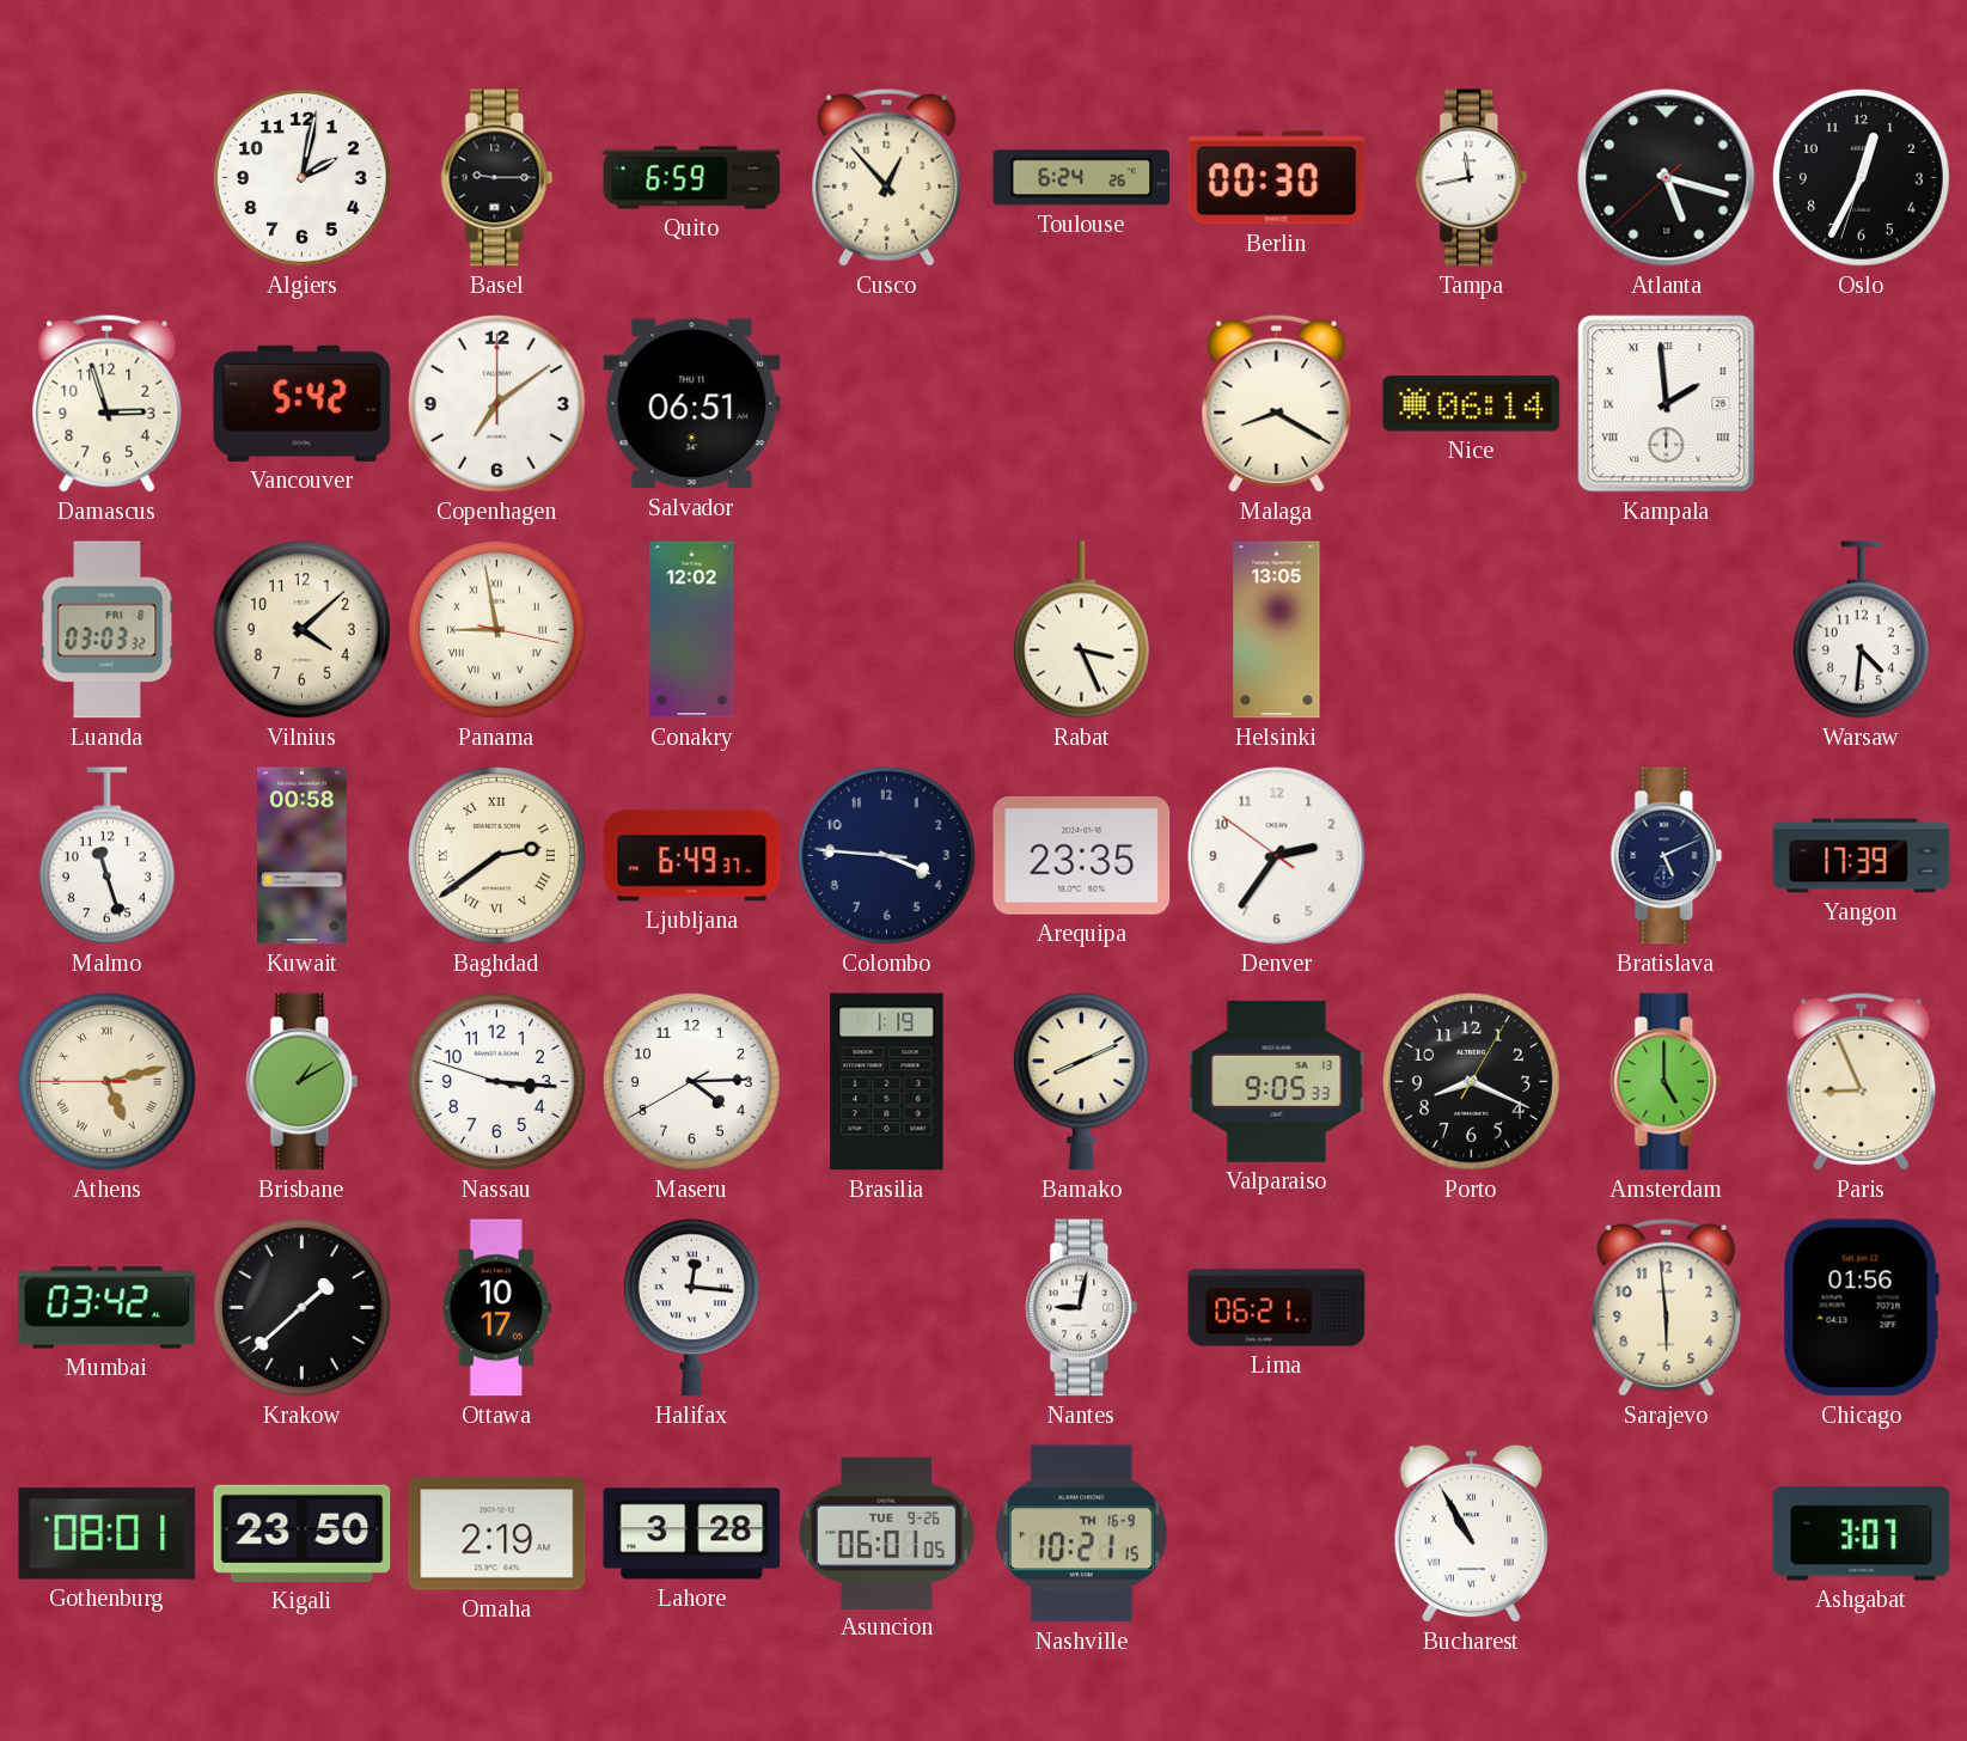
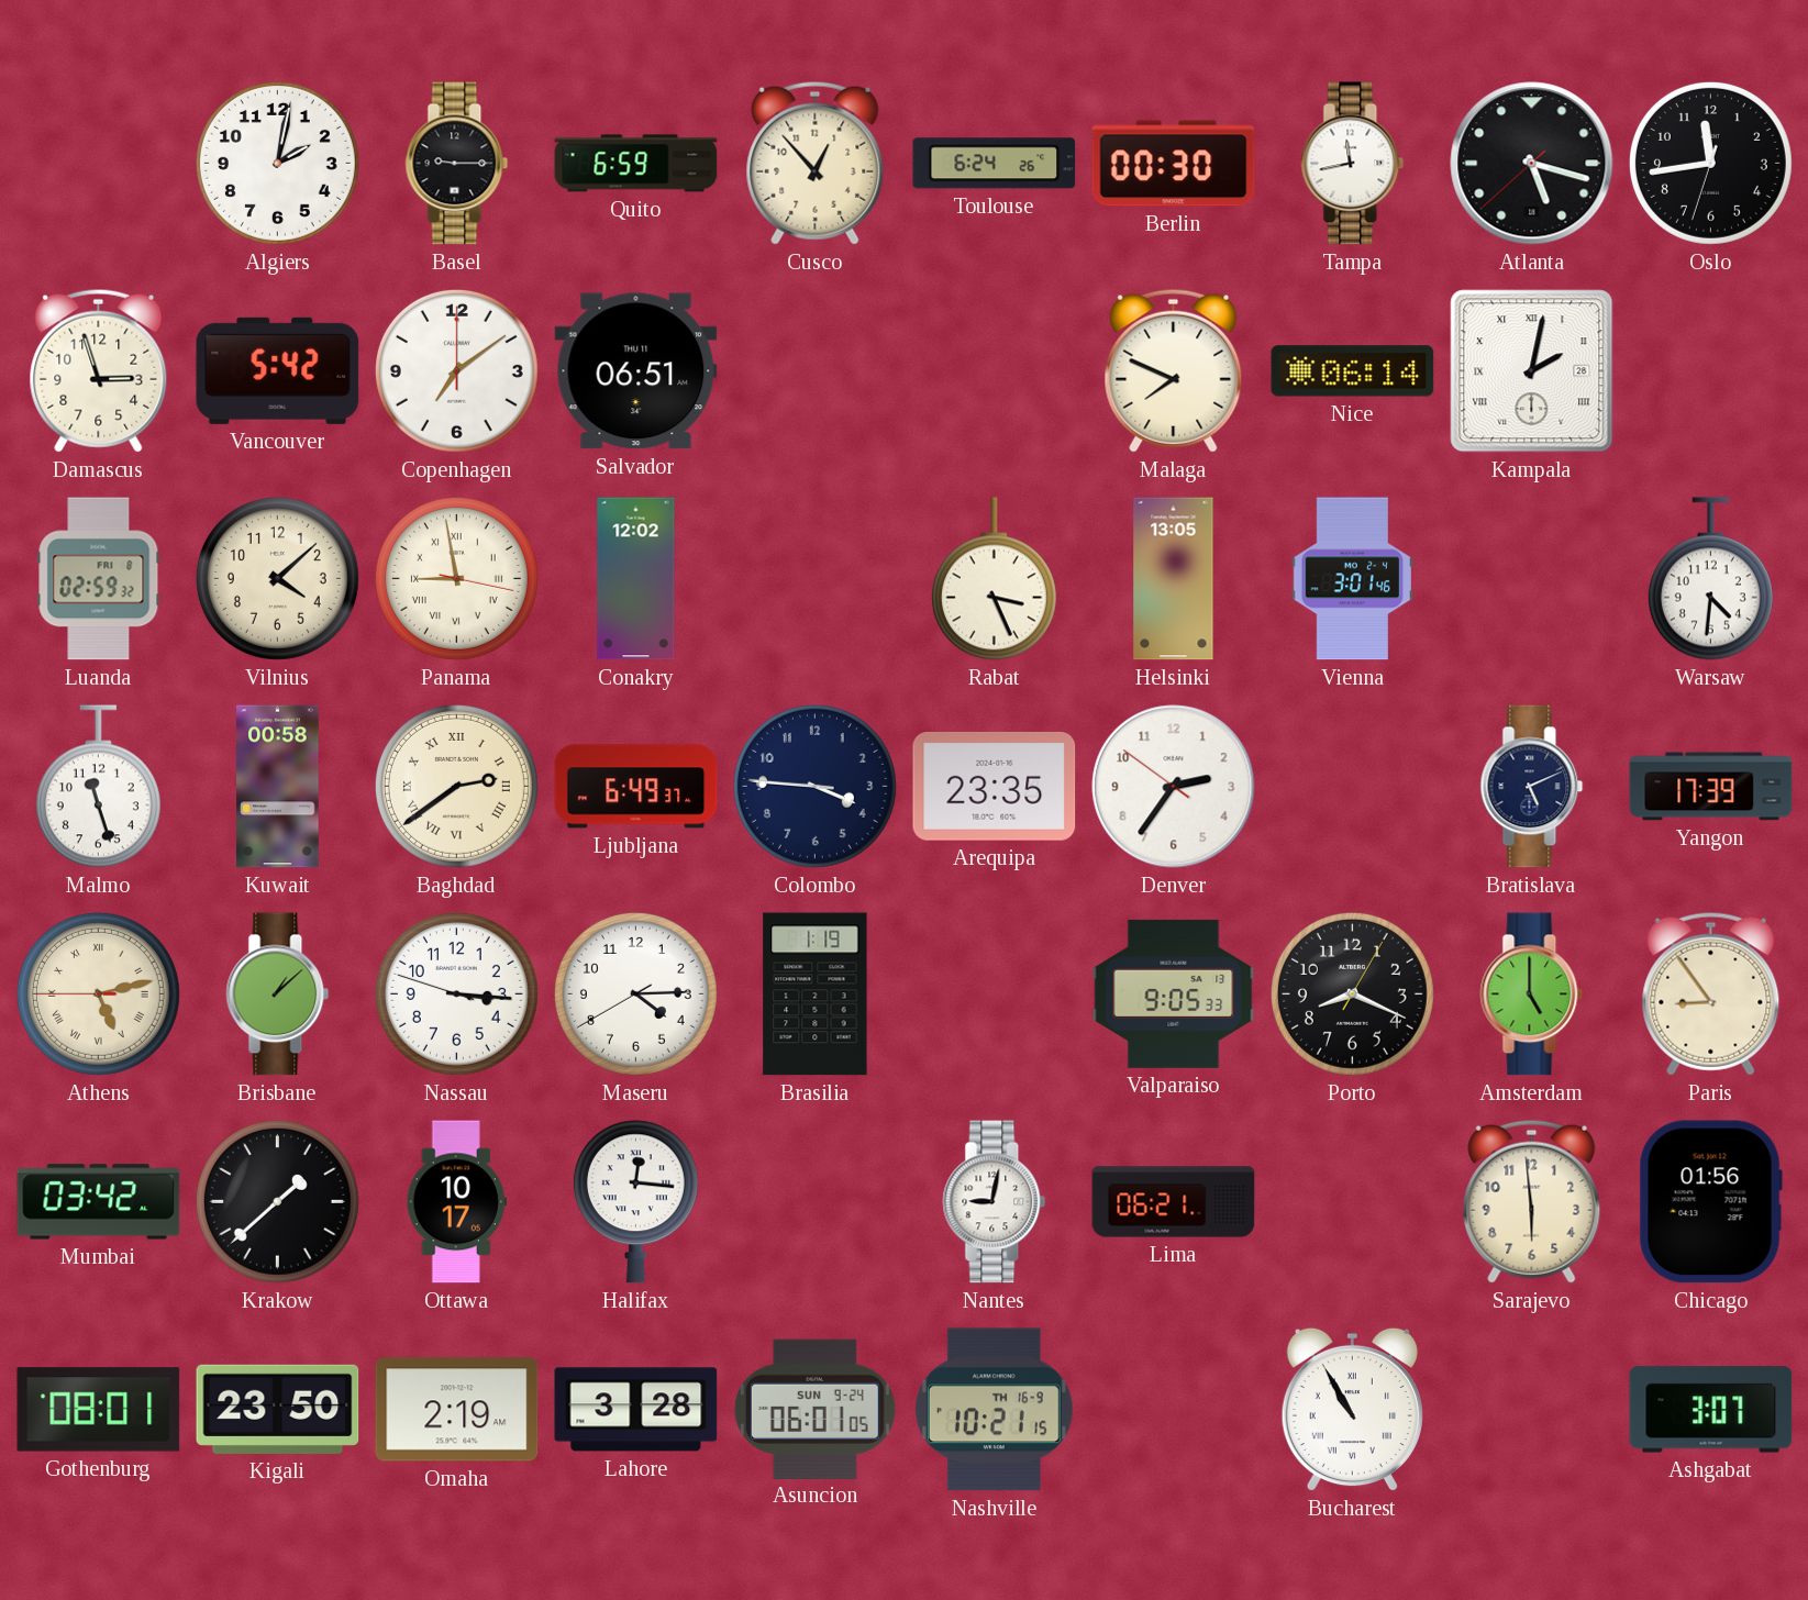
Oslo: 12:34 -> 11:43 (1710, 163)
Malaga: 8:20 -> 7:49 (1174, 370)
Kampala: 1:59 -> 2:02 (1532, 371)
Luanda: 03:03 -> 02:59 (99, 579)
Vienna: none -> 3:01 (1353, 579)
Brisbane: 1:10 -> 1:08 (278, 995)
Bamako: 8:11 -> none (1081, 1082)
Paris: 8:56 -> 8:54 (1711, 993)
Asuncion date: TUE 9-26 -> SUN 9-24 (814, 1409)
